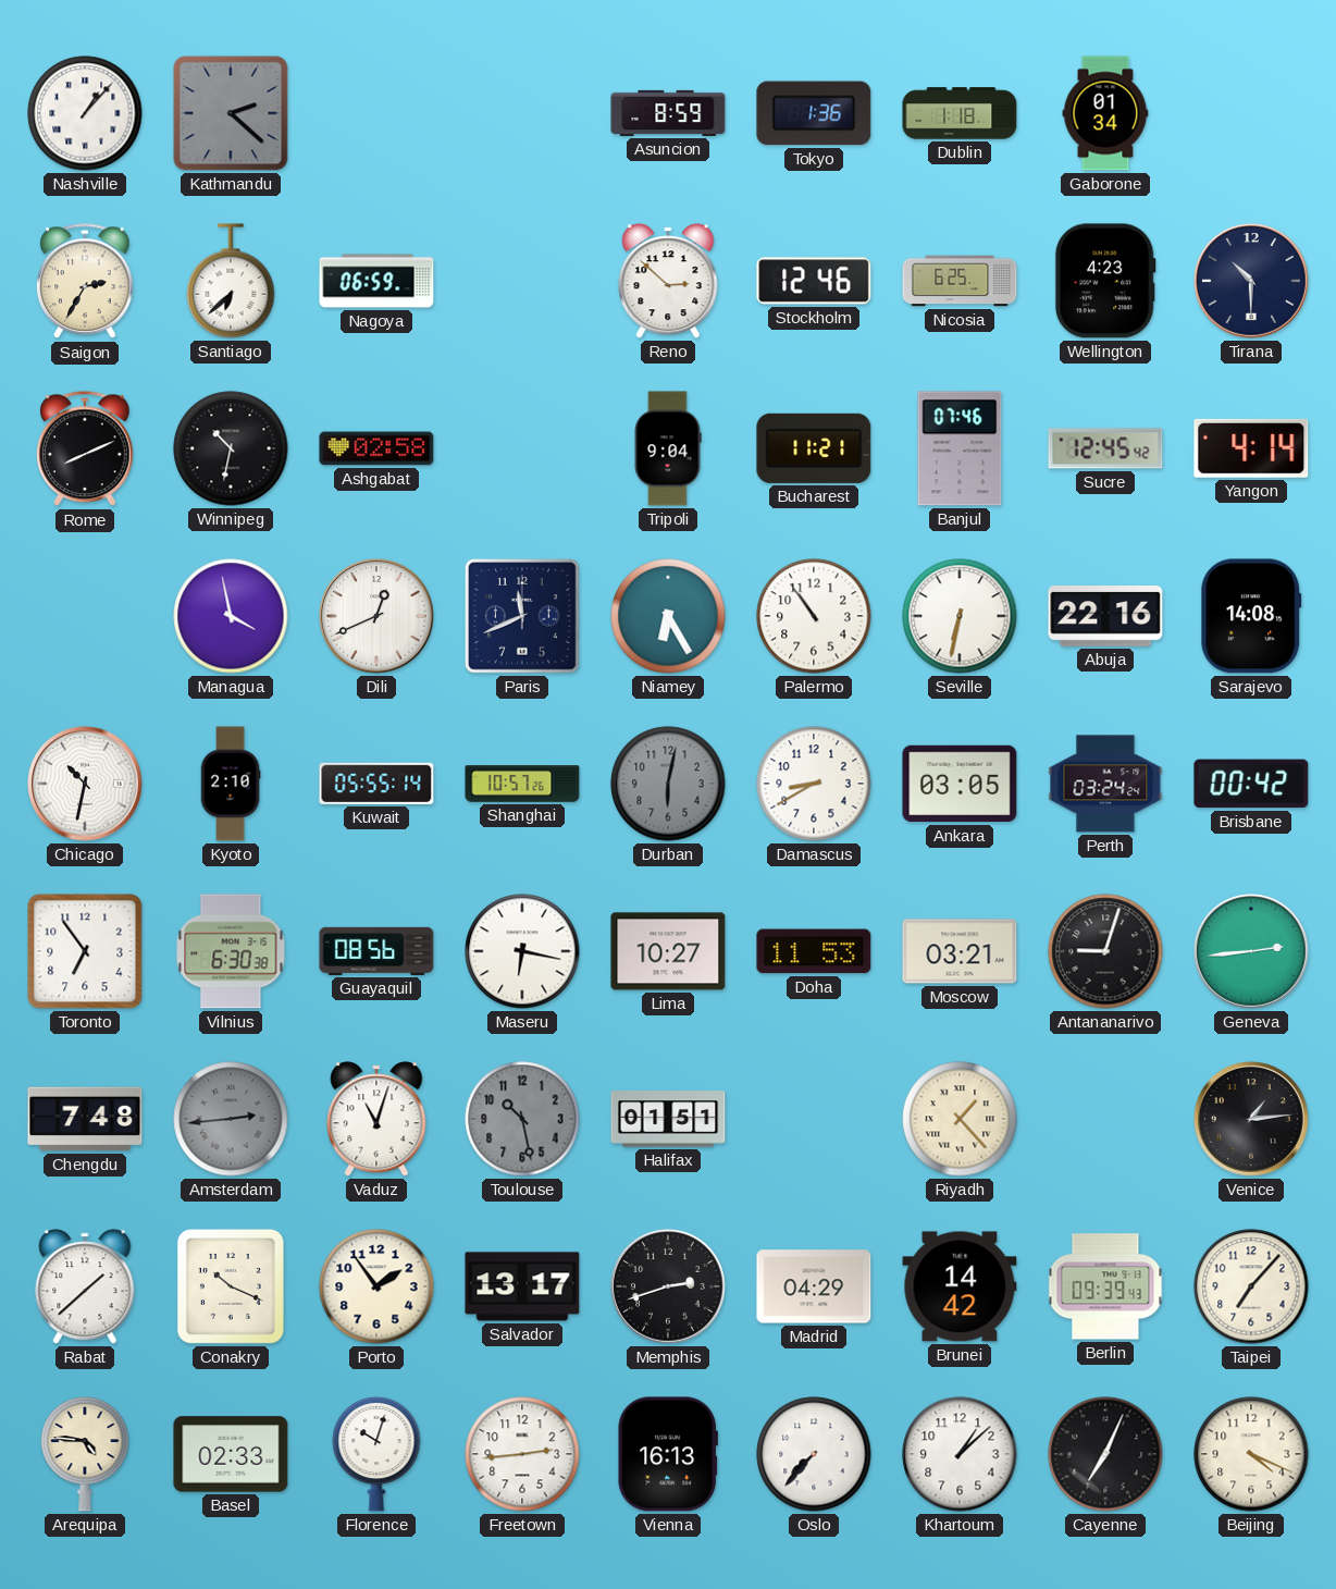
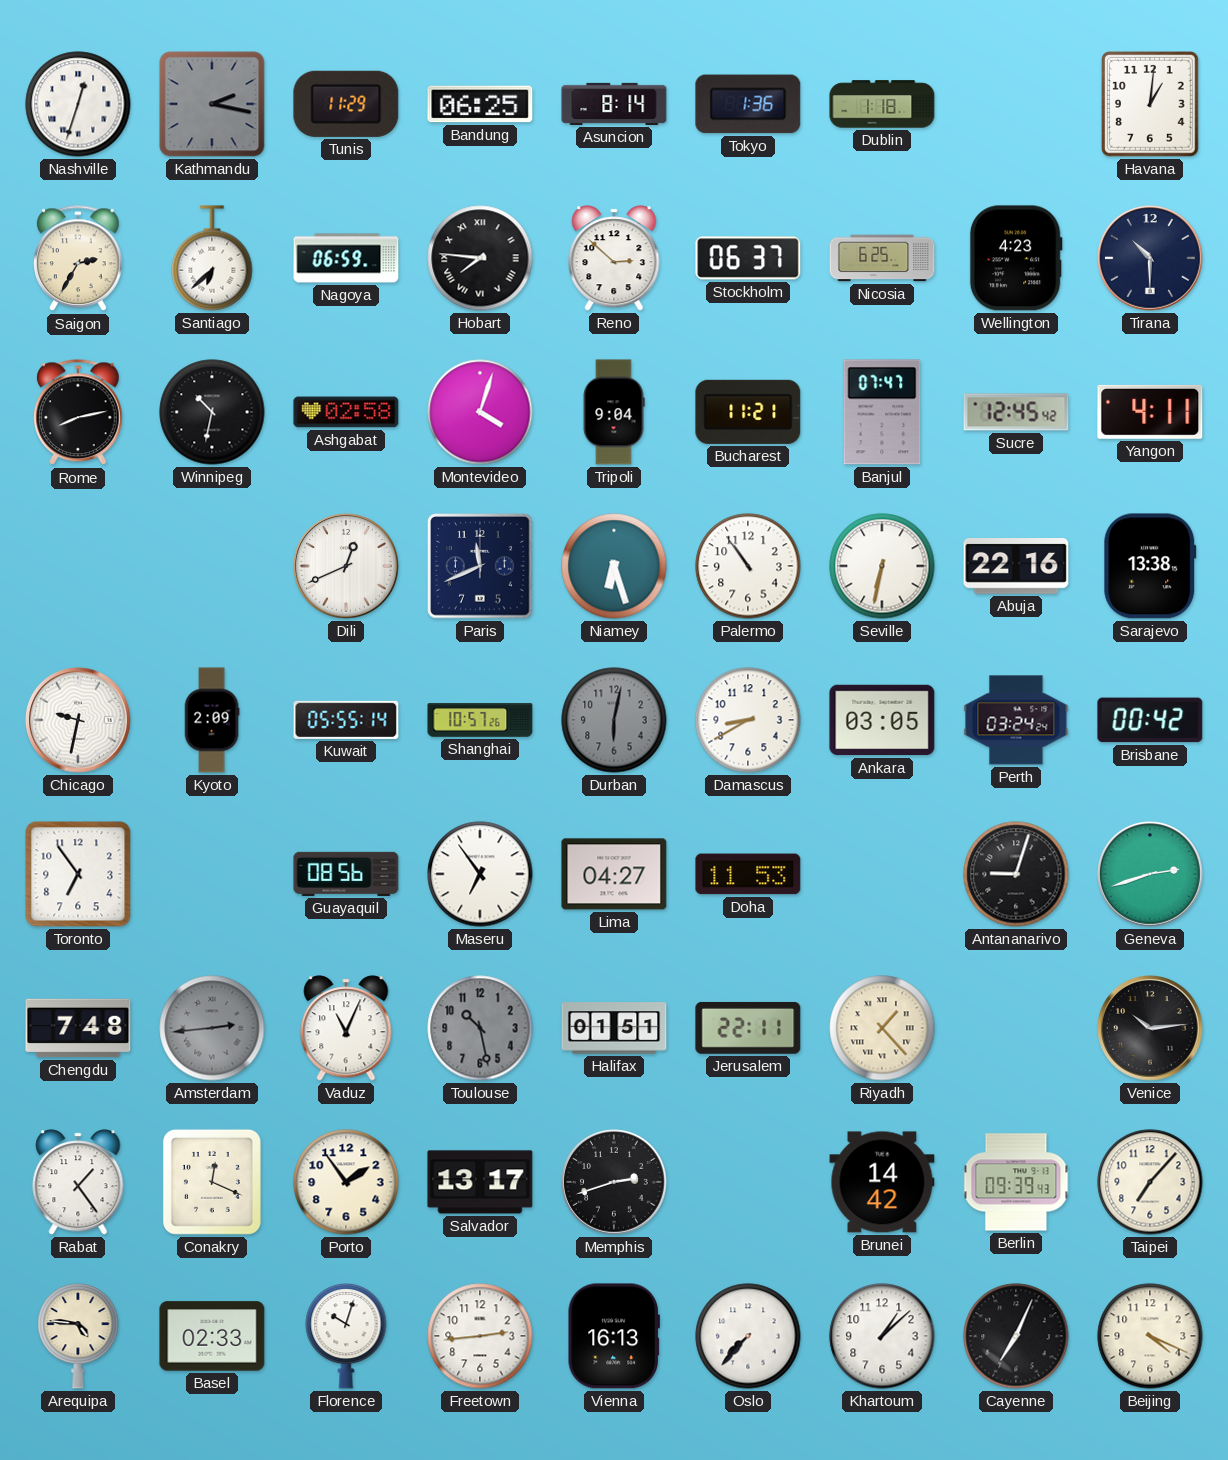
Nashville: 1:07 -> 12:33 (78, 104)
Kathmandu: 2:22 -> 2:17 (212, 104)
Tunis: none -> 11:29 (346, 104)
Bandung: none -> 06:25 (480, 104)
Asuncion: 8:59 -> 8:14 (614, 104)
Gaborone: 01:34 -> none (1105, 113)
Havana: none -> 1:01 (1151, 105)
Hobart: none -> 7:46 (480, 258)
Stockholm: 12:46 -> 06:37 (748, 258)
Rome: 8:11 -> 8:13 (78, 413)
Montevideo: none -> 4:03 (480, 412)
Banjul: 07:46 -> 07:47 (882, 412)
Yangon: 4:14 -> 4:11 (1150, 412)
Managua: 3:58 -> none (231, 616)
Niamey: 6:25 -> 6:27 (614, 566)
Sarajevo: 14:08 -> 13:38 (1150, 566)
Chicago: 10:32 -> 9:32 (79, 721)
Kyoto: 2:10 -> 2:09 (212, 720)
Vilnius: 6:30 -> none (231, 951)
Maseru: 6:17 -> 6:54 (480, 874)
Lima: 10:27 -> 04:27 (614, 874)
Moscow: 03:21 -> none (960, 951)
Geneva: 2:44 -> 2:42 (1151, 875)
Vaduz: 11:03 -> 11:04 (346, 1028)
Jerusalem: none -> 22:11 (748, 1028)
Venice: 1:14 -> 10:14 (1151, 1029)
Rabat: 1:38 -> 1:24 (78, 1182)
Conakry: 10:19 -> 12:19 (212, 1182)
Madrid: 04:29 -> none (814, 1286)
